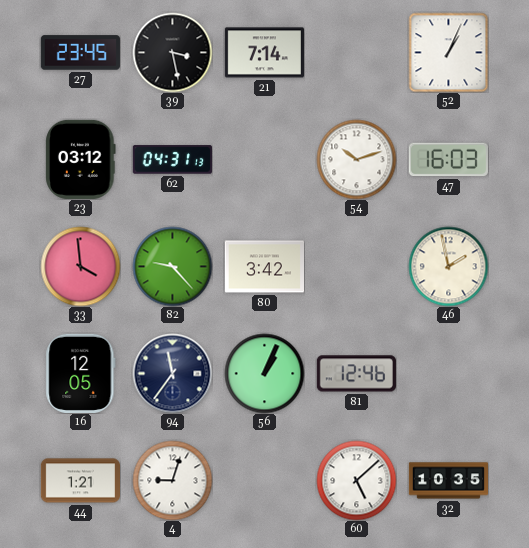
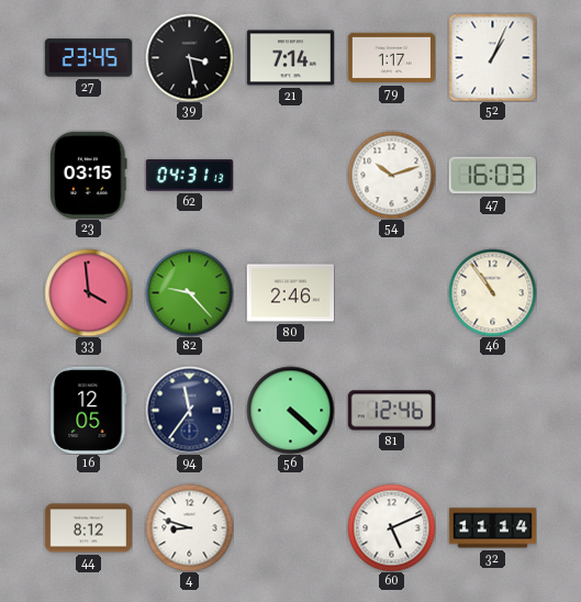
79: none -> 1:17 (391, 58)
23: 03:12 -> 03:15 (89, 175)
80: 3:42 -> 2:46 (290, 293)
46: 1:58 -> 10:54 (492, 292)
56: 1:04 -> 4:22 (290, 410)
44: 1:21 -> 8:12 (88, 528)
4: 9:03 -> 8:48 (189, 527)
60: 5:08 -> 5:11 (391, 527)
32: 10:35 -> 11:14 (492, 528)
